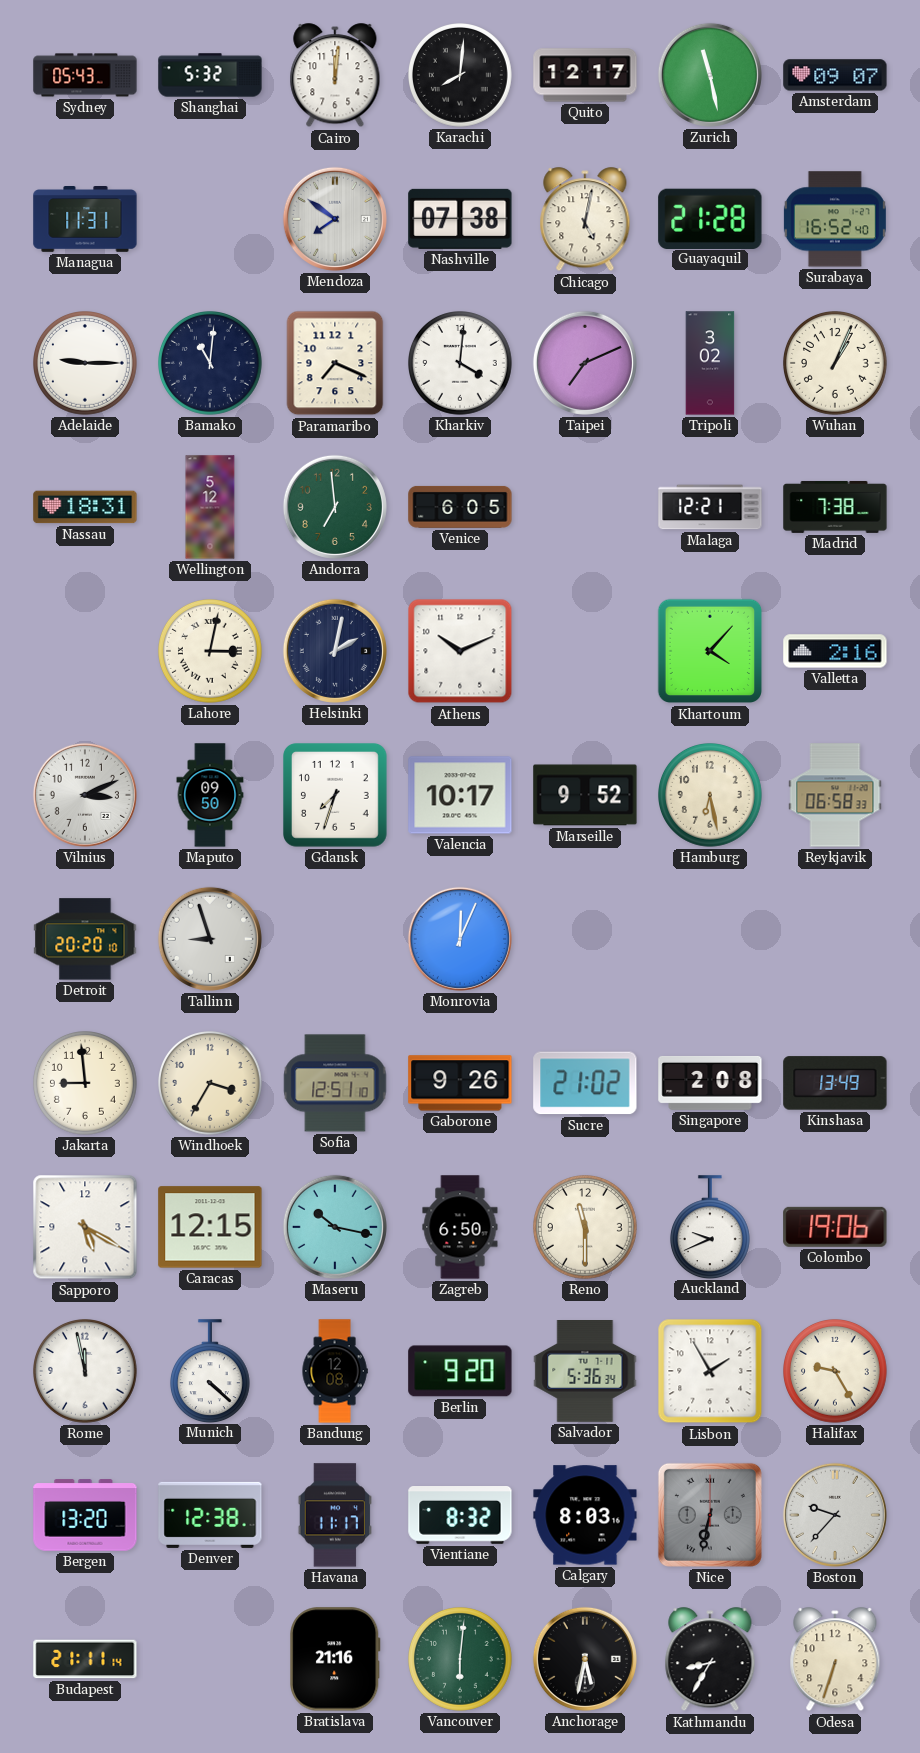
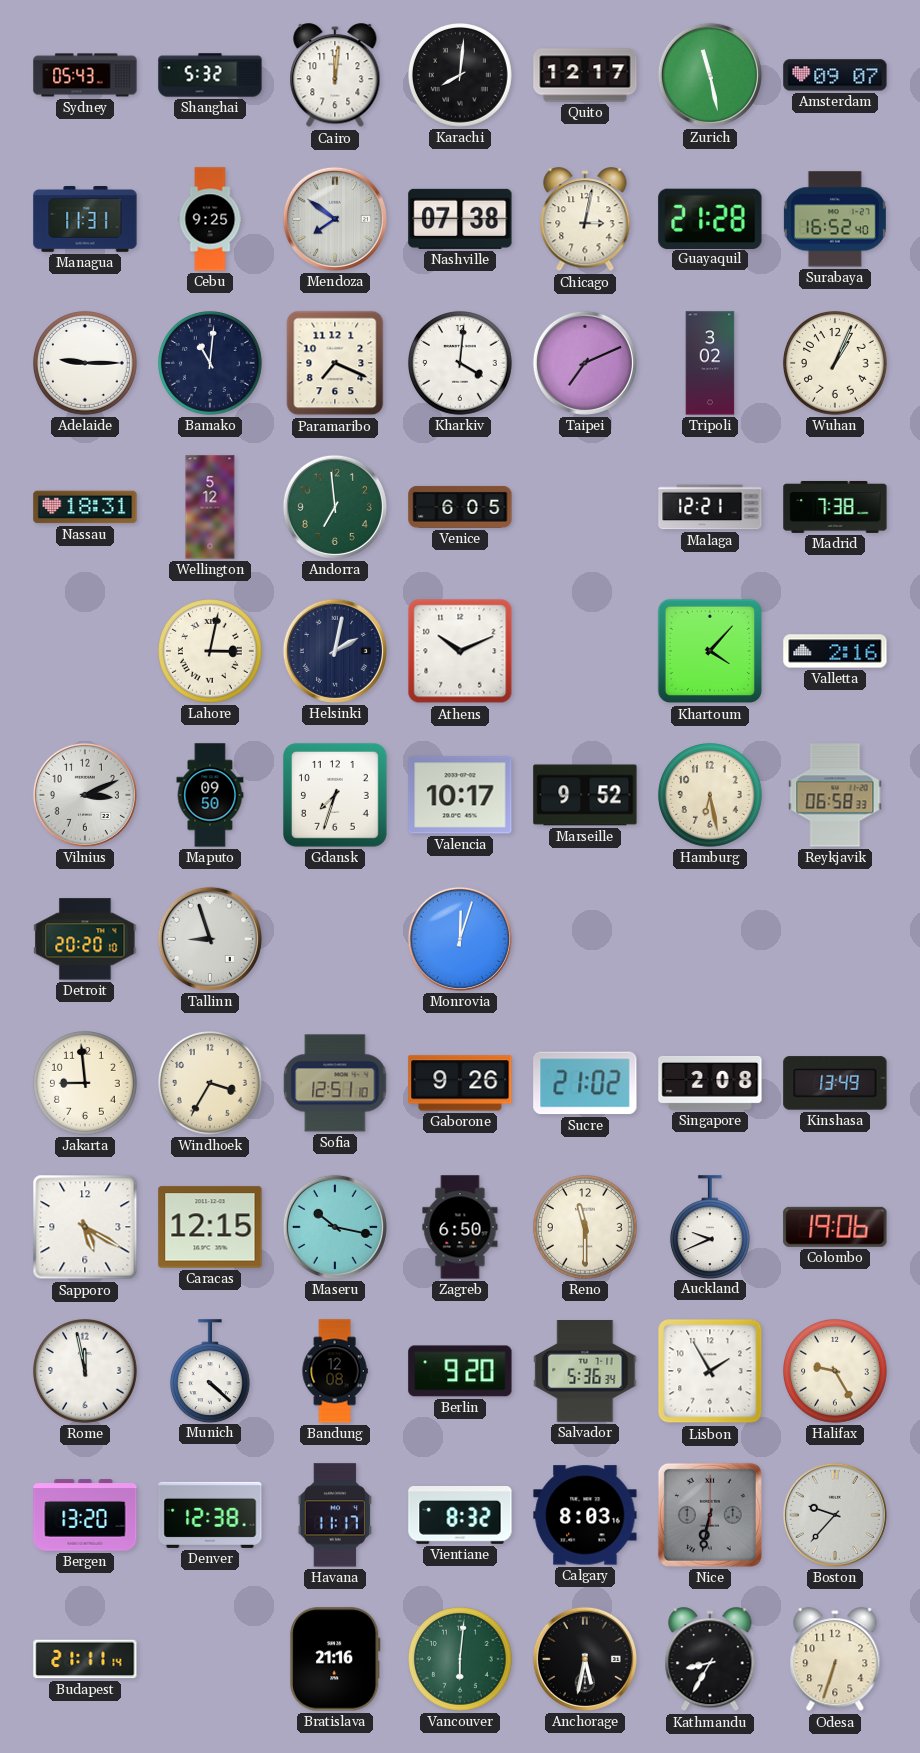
Cebu: none -> 9:25 (210, 219)
Chicago: 5:02 -> 3:02 (585, 220)
Monrovia: 12:04 -> 12:03 (460, 939)
